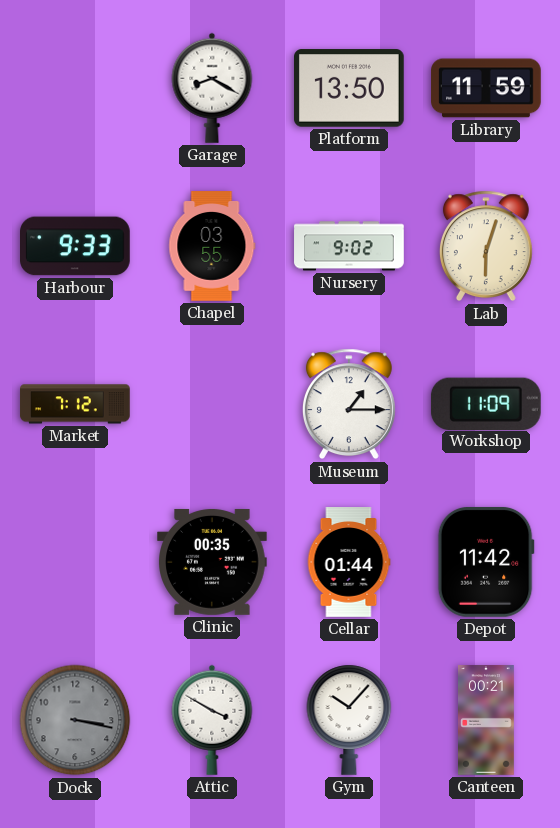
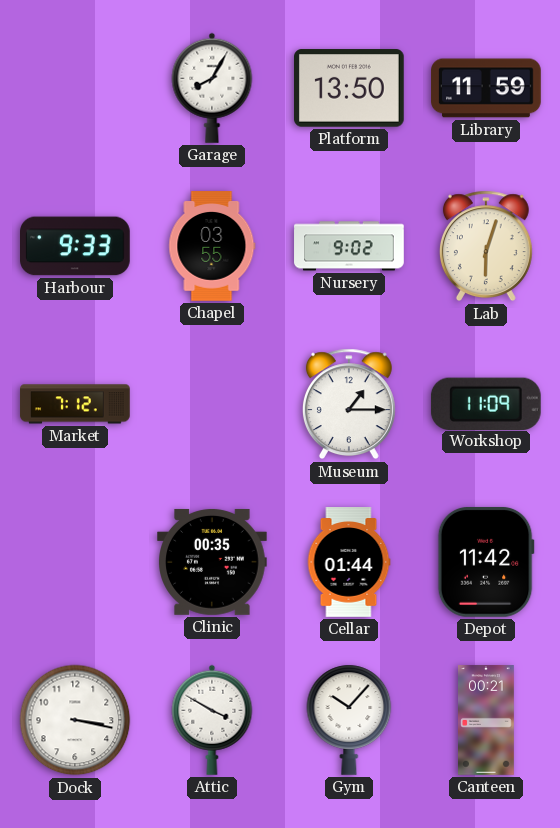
Garage: 8:20 -> 8:05 (212, 88)
Dock dial: grey -> white (75, 720)
